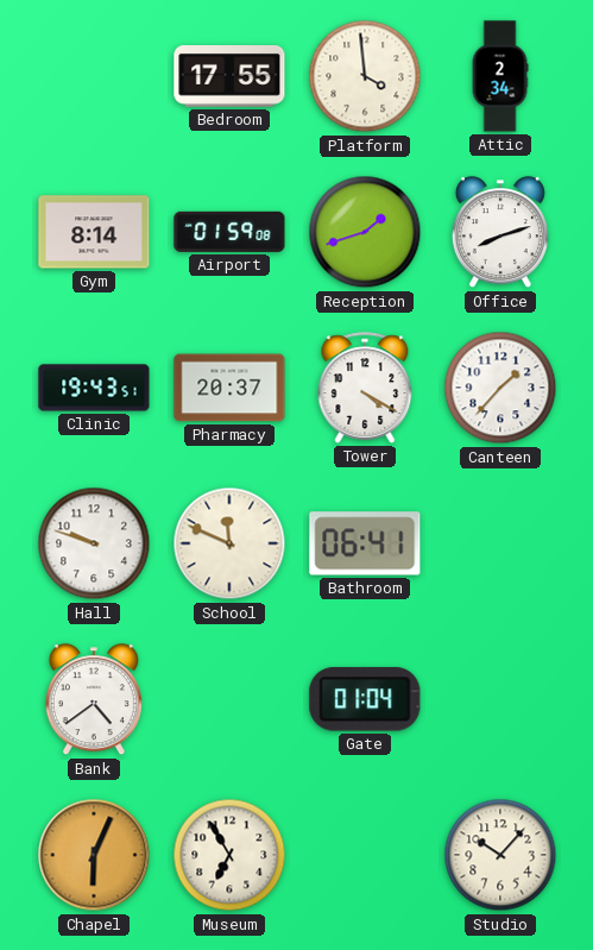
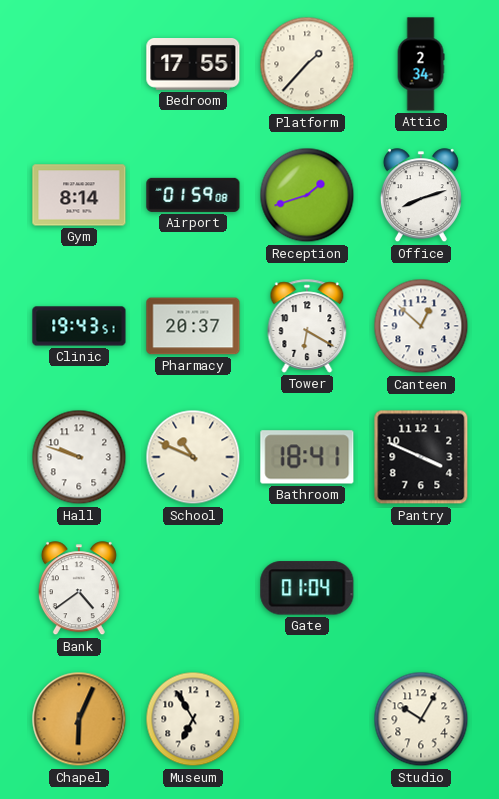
Platform: 3:59 -> 1:37 (307, 64)
Tower: 4:20 -> 6:20 (307, 326)
Canteen: 1:37 -> 12:52 (421, 326)
School: 11:49 -> 10:49 (193, 457)
Bathroom: 06:41 -> 18:41 (307, 457)
Pantry: none -> 3:49 (421, 457)
Studio: 10:07 -> 10:05 (421, 719)
